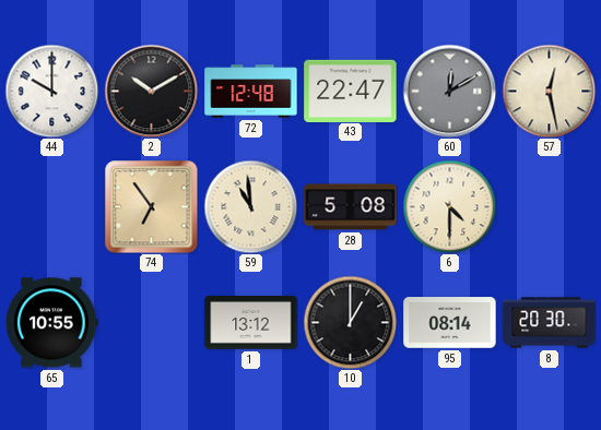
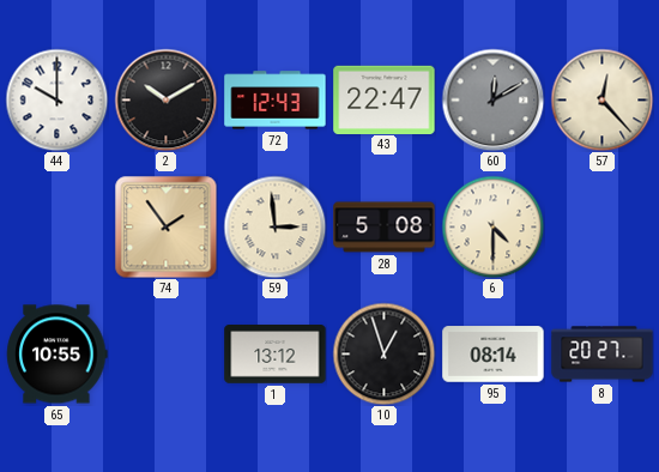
72: 12:48 -> 12:43 (276, 101)
57: 12:28 -> 12:23 (601, 99)
74: 6:54 -> 1:54 (165, 226)
59: 10:59 -> 2:59 (274, 226)
10: 1:00 -> 12:57 (383, 353)
8: 20:30 -> 20:27 (603, 355)
